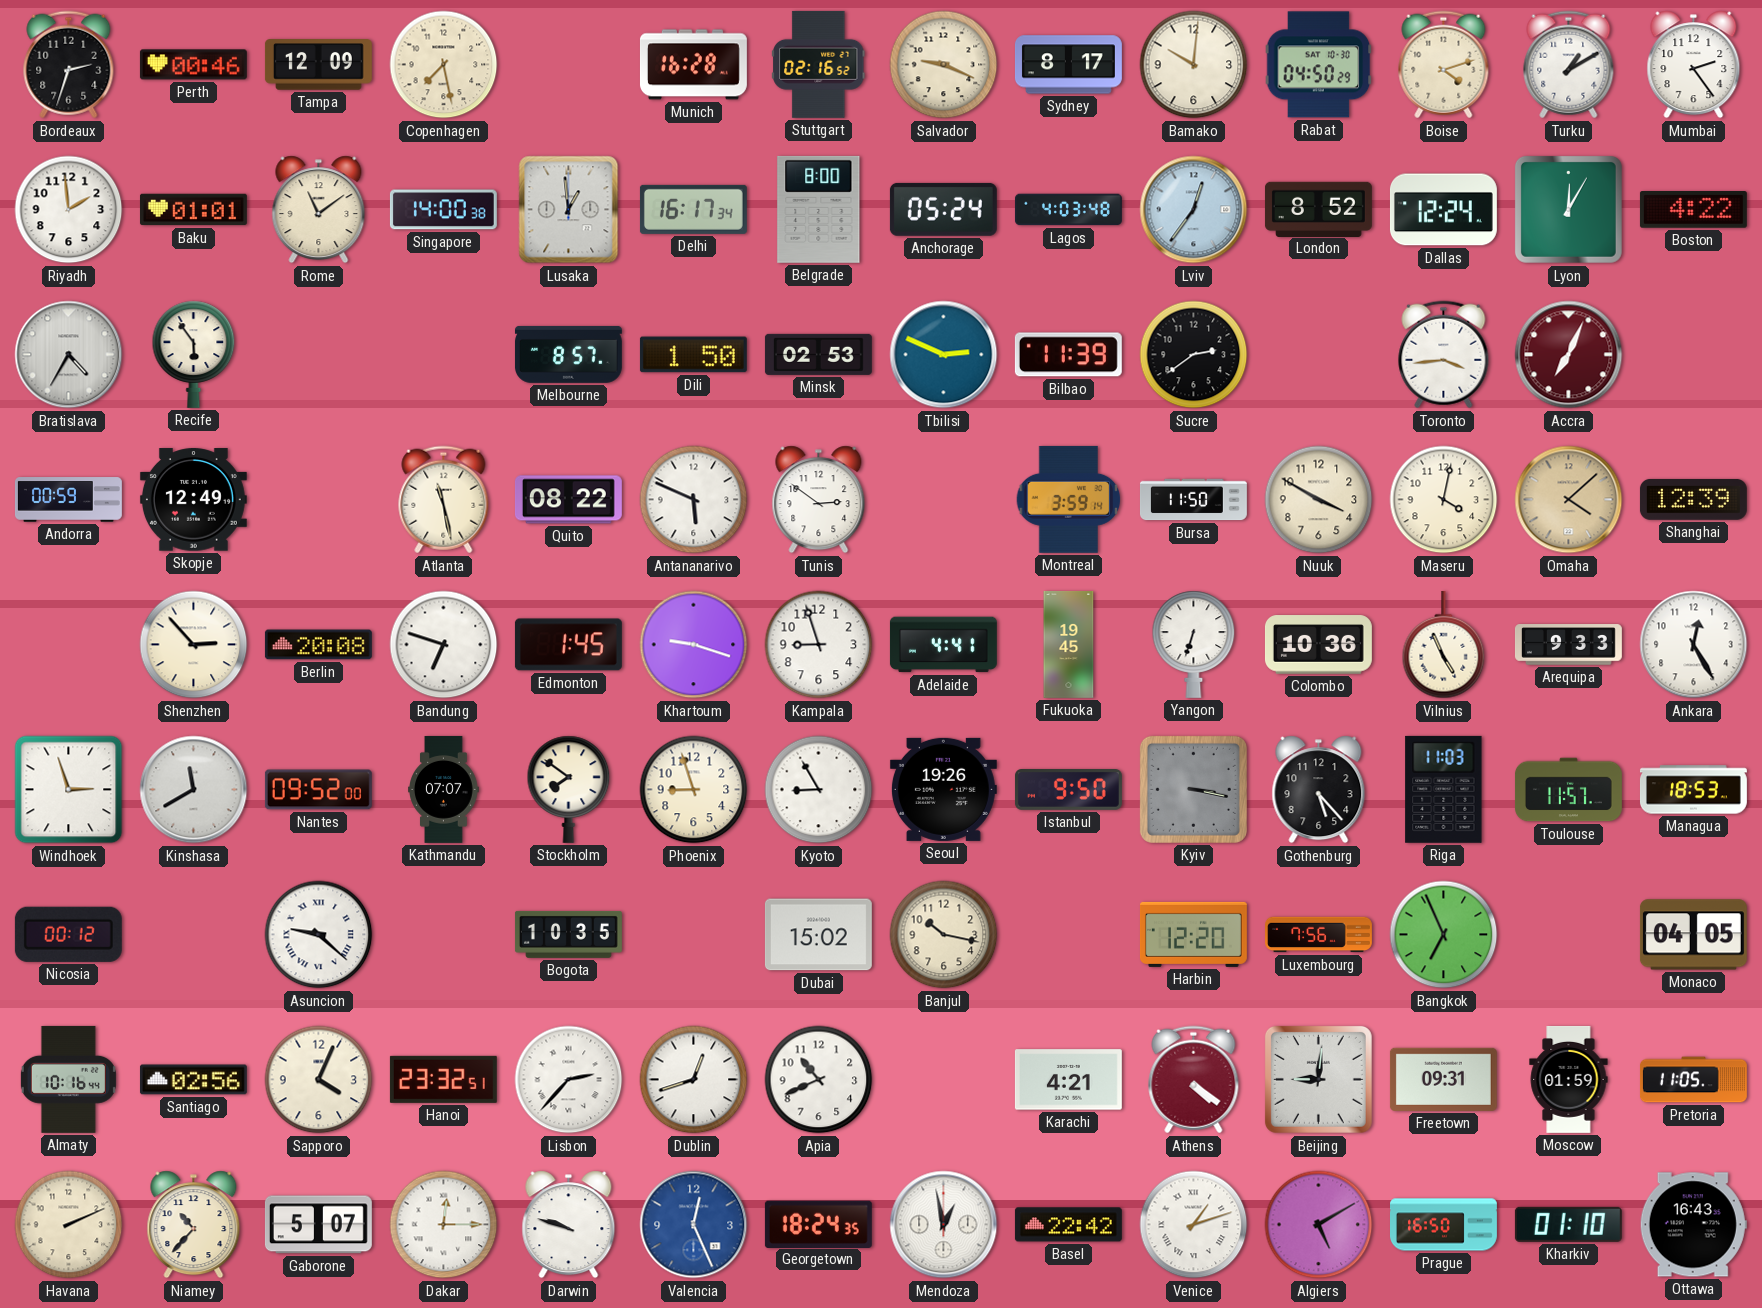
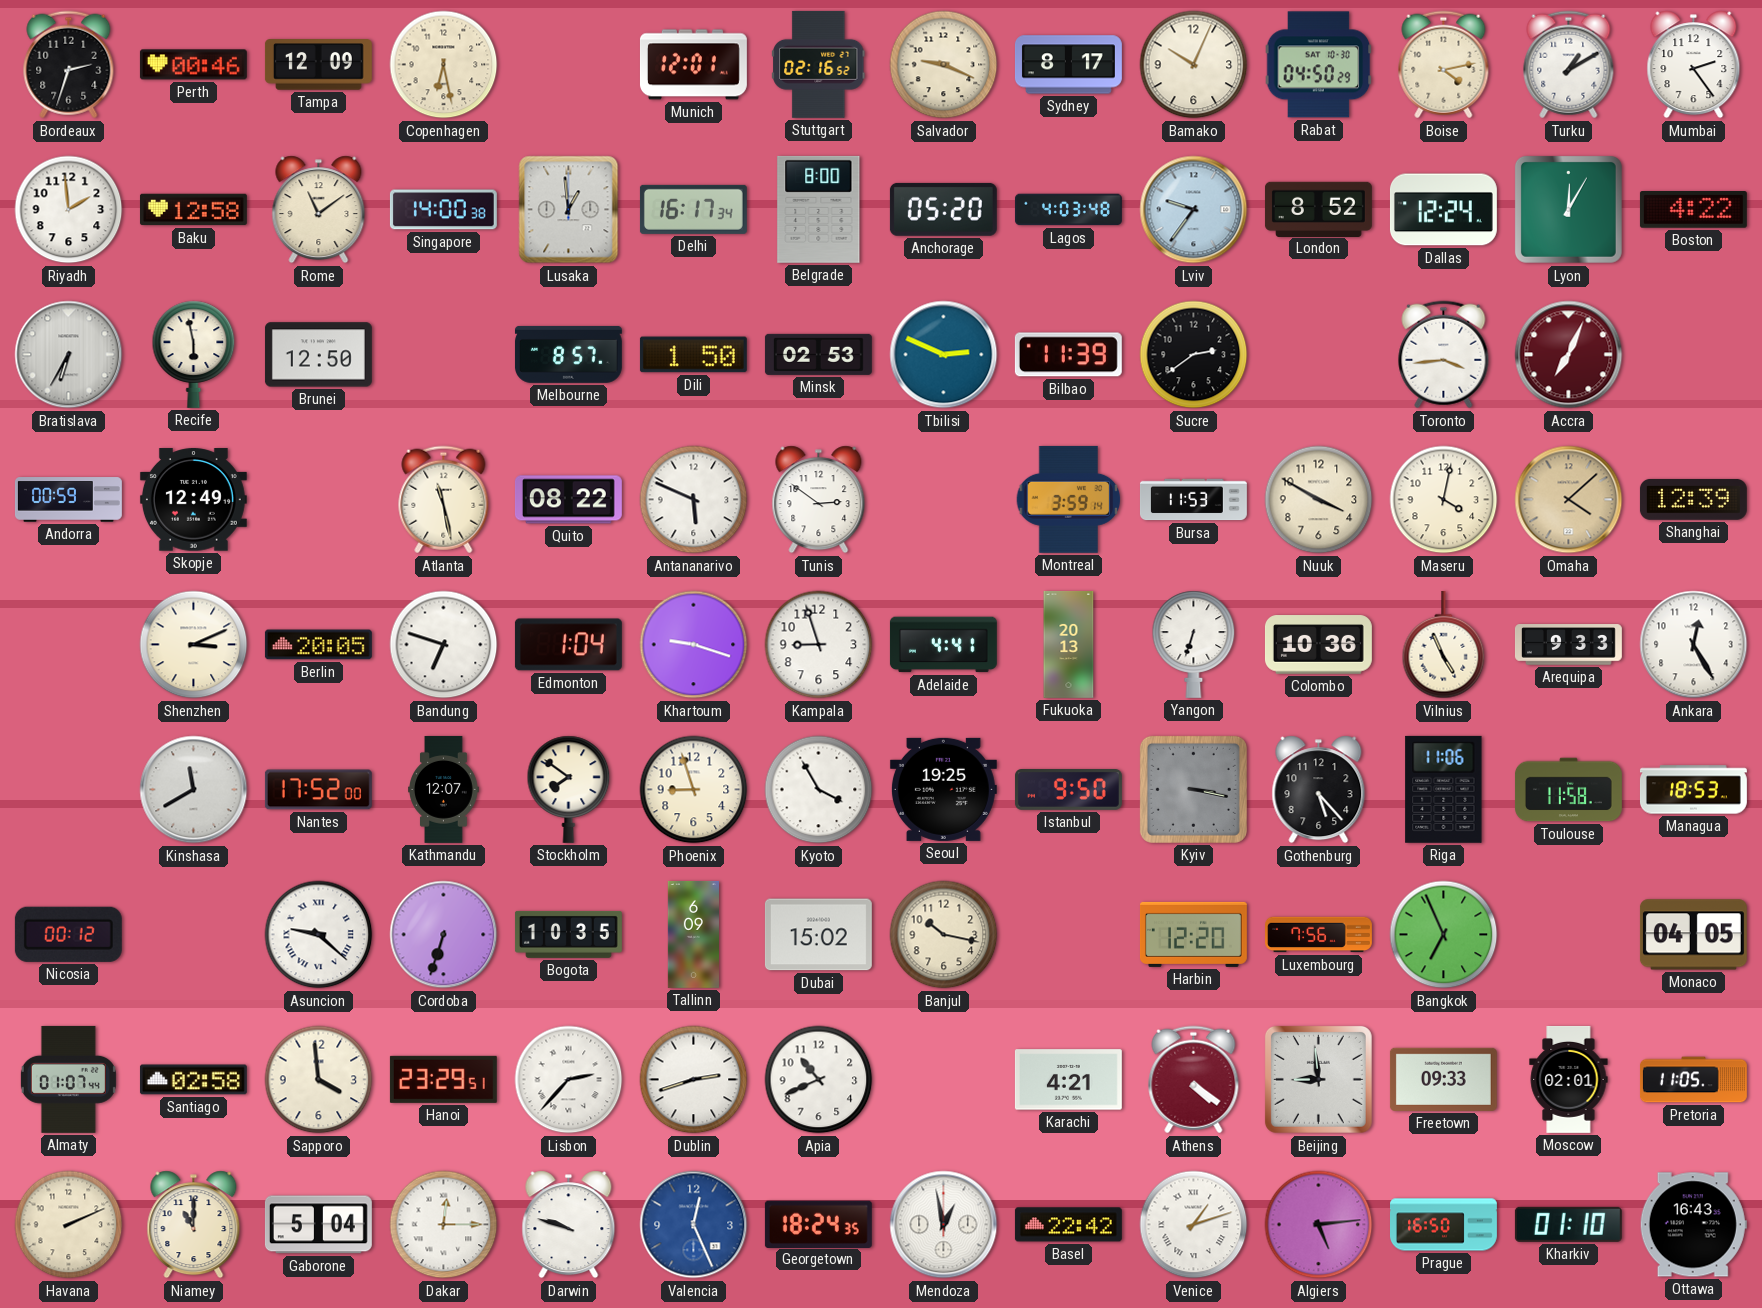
Copenhagen: 7:28 -> 6:28 (444, 65)
Munich: 16:28 -> 12:01 (693, 65)
Bamako: 10:01 -> 10:04 (1194, 65)
Boise: 4:12 -> 4:13 (1444, 65)
Baku: 01:01 -> 12:58 (193, 210)
Anchorage: 05:24 -> 05:20 (943, 209)
Lviv: 12:36 -> 9:36 (1194, 210)
Bratislava: 4:35 -> 6:35 (69, 355)
Recife: 5:54 -> 5:58 (194, 354)
Brunei: none -> 12:50 (318, 355)
Bursa: 11:50 -> 11:53 (1193, 500)
Shenzhen: 2:53 -> 3:11 (194, 645)
Berlin: 20:08 -> 20:05 (318, 645)
Edmonton: 1:45 -> 1:04 (568, 645)
Fukuoka: 19:45 -> 20:13 (1069, 644)
Windhoek: 2:57 -> none (69, 790)
Nantes: 09:52 -> 17:52 (318, 790)
Kathmandu: 07:07 -> 12:07 (444, 789)
Kyoto: 8:55 -> 3:55 (819, 790)
Seoul: 19:26 -> 19:25 (943, 789)
Riga: 11:03 -> 11:06 (1444, 789)
Toulouse: 11:57 -> 11:58 (1568, 790)
Cordoba: none -> 6:33 (444, 935)
Tallinn: none -> 6:09 (693, 934)
Almaty: 10:16 -> 01:07 (68, 1079)
Santiago: 02:56 -> 02:58 (193, 1080)
Sapporo: 4:04 -> 3:59 (319, 1080)
Hanoi: 23:32 -> 23:29 (443, 1079)
Dublin: 12:42 -> 2:42 (694, 1080)
Beijing: 9:01 -> 8:59 (1318, 1079)
Freetown: 09:31 -> 09:33 (1443, 1079)
Moscow: 01:59 -> 02:01 (1569, 1079)
Niamey: 10:37 -> 11:00 (194, 1225)
Gaborone: 5:07 -> 5:04 (318, 1225)
Algiers: 5:10 -> 5:14 (1319, 1225)
